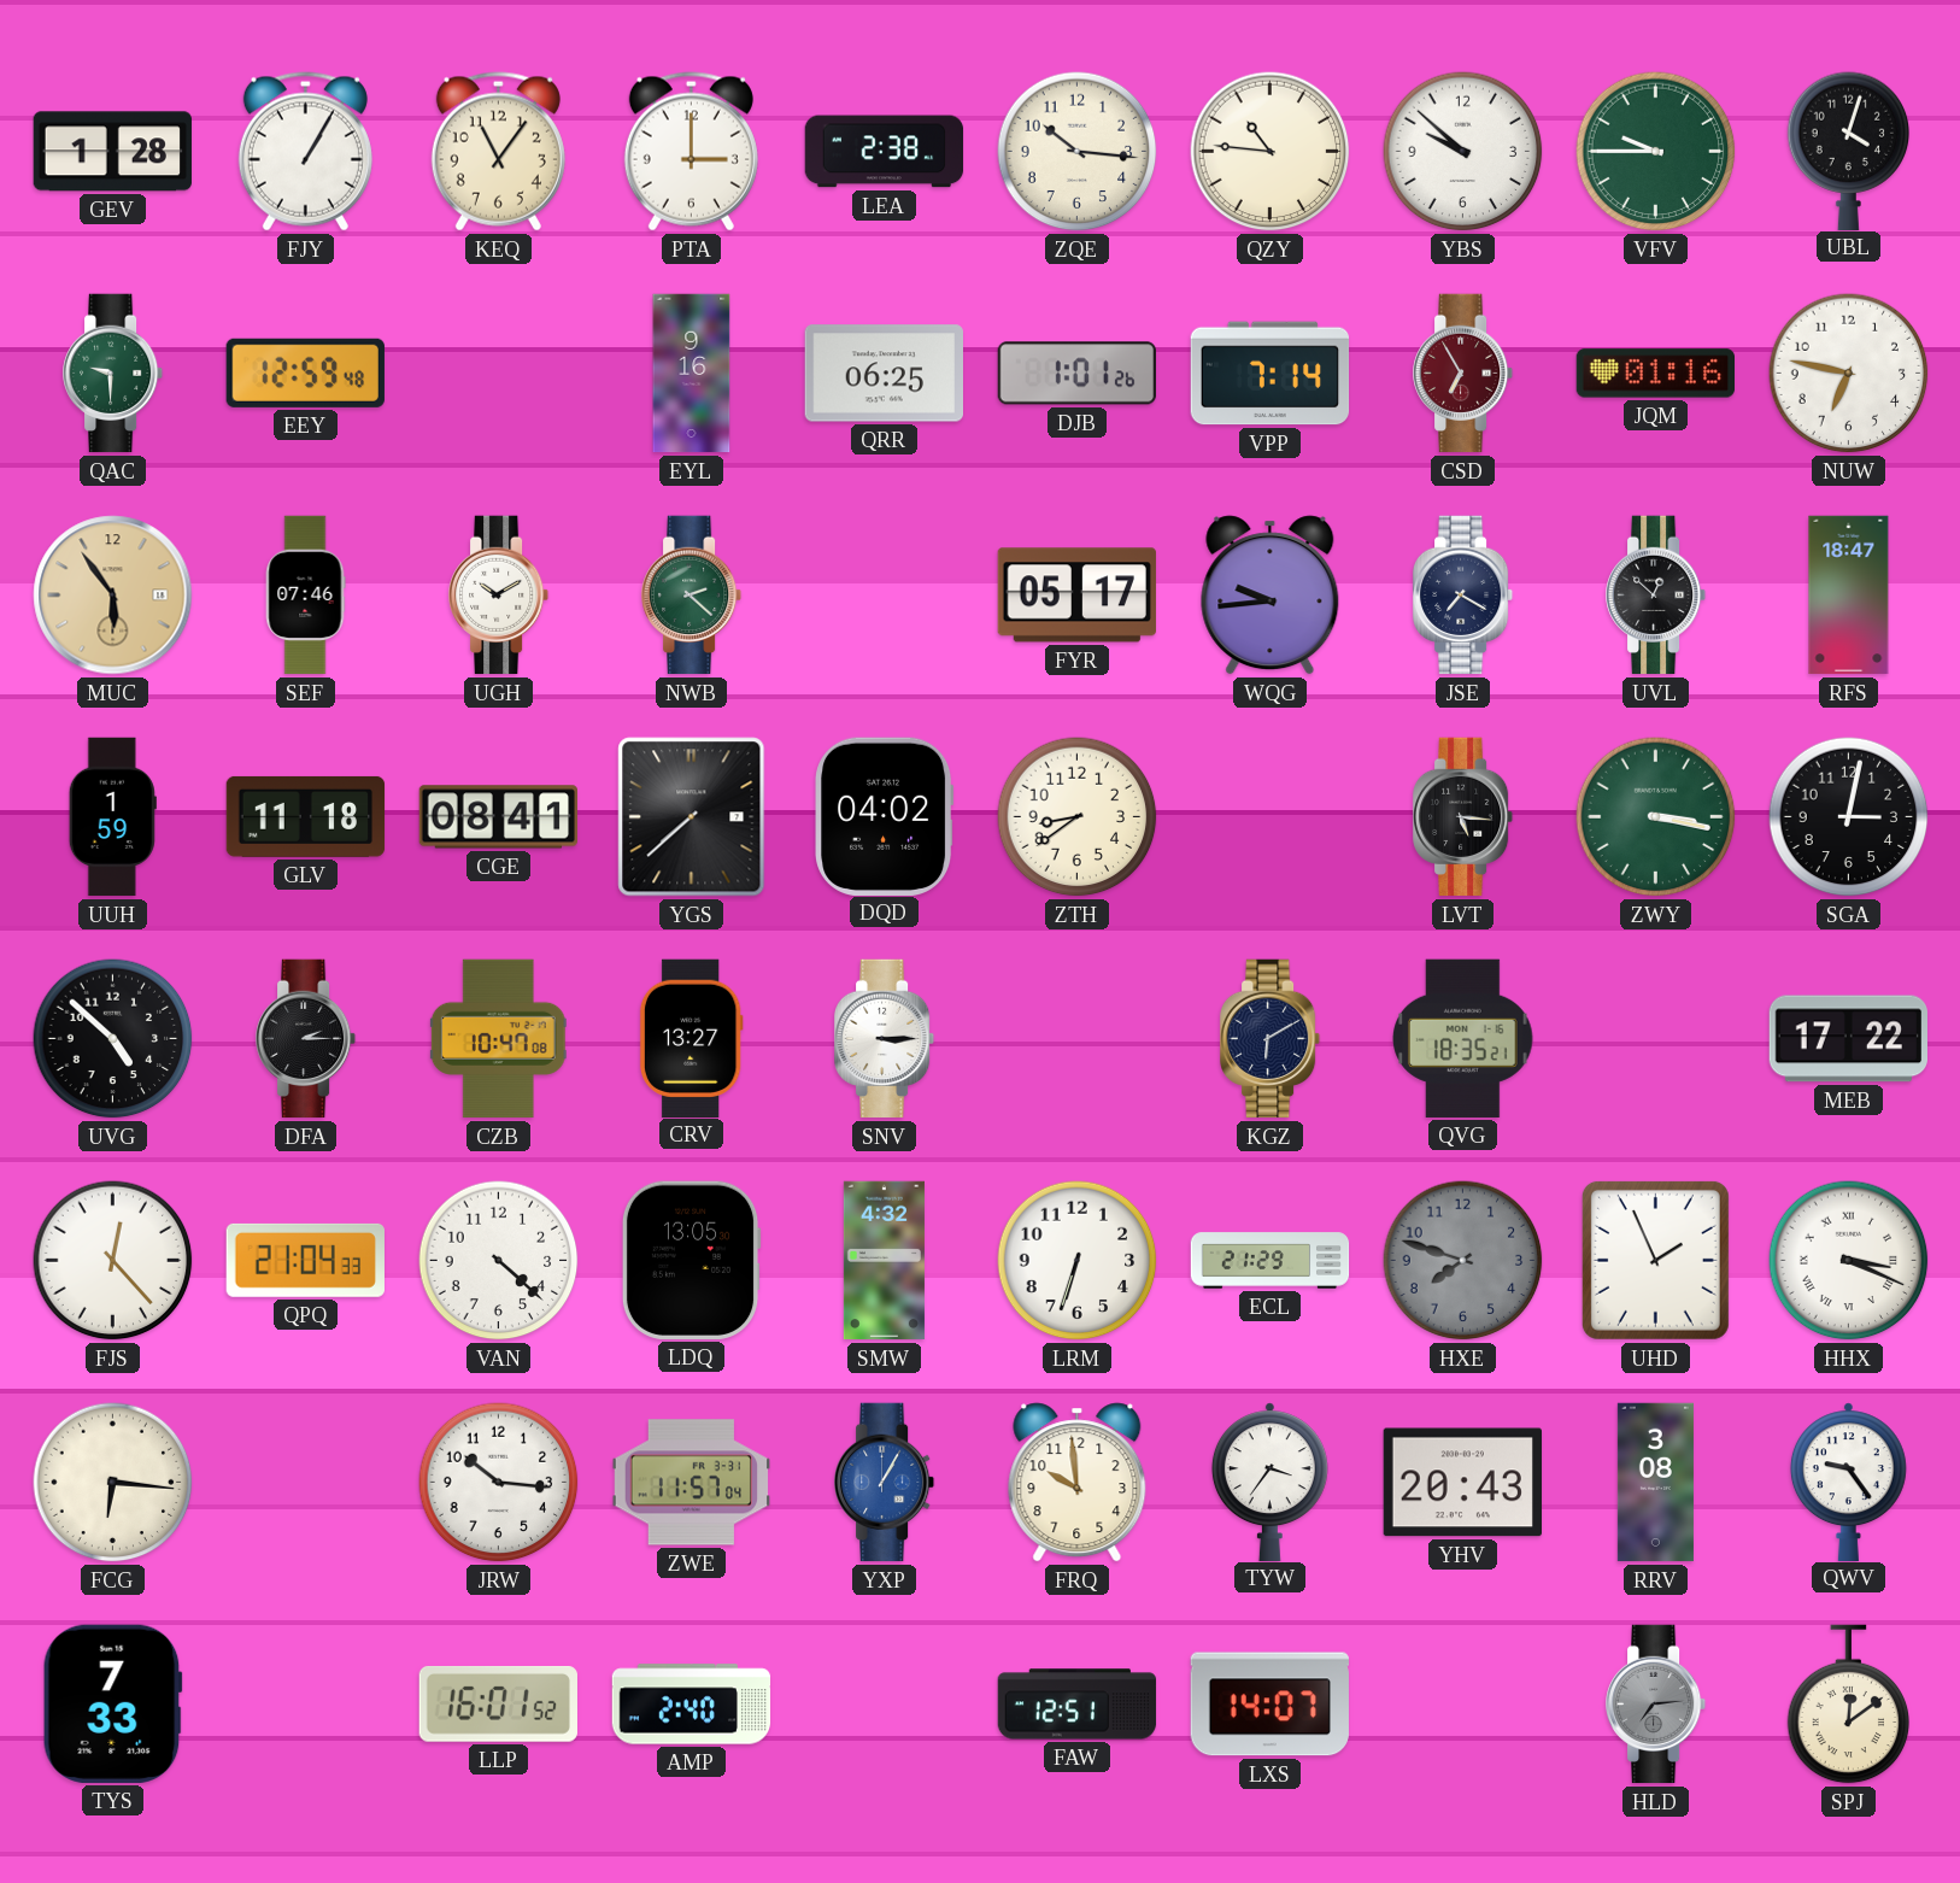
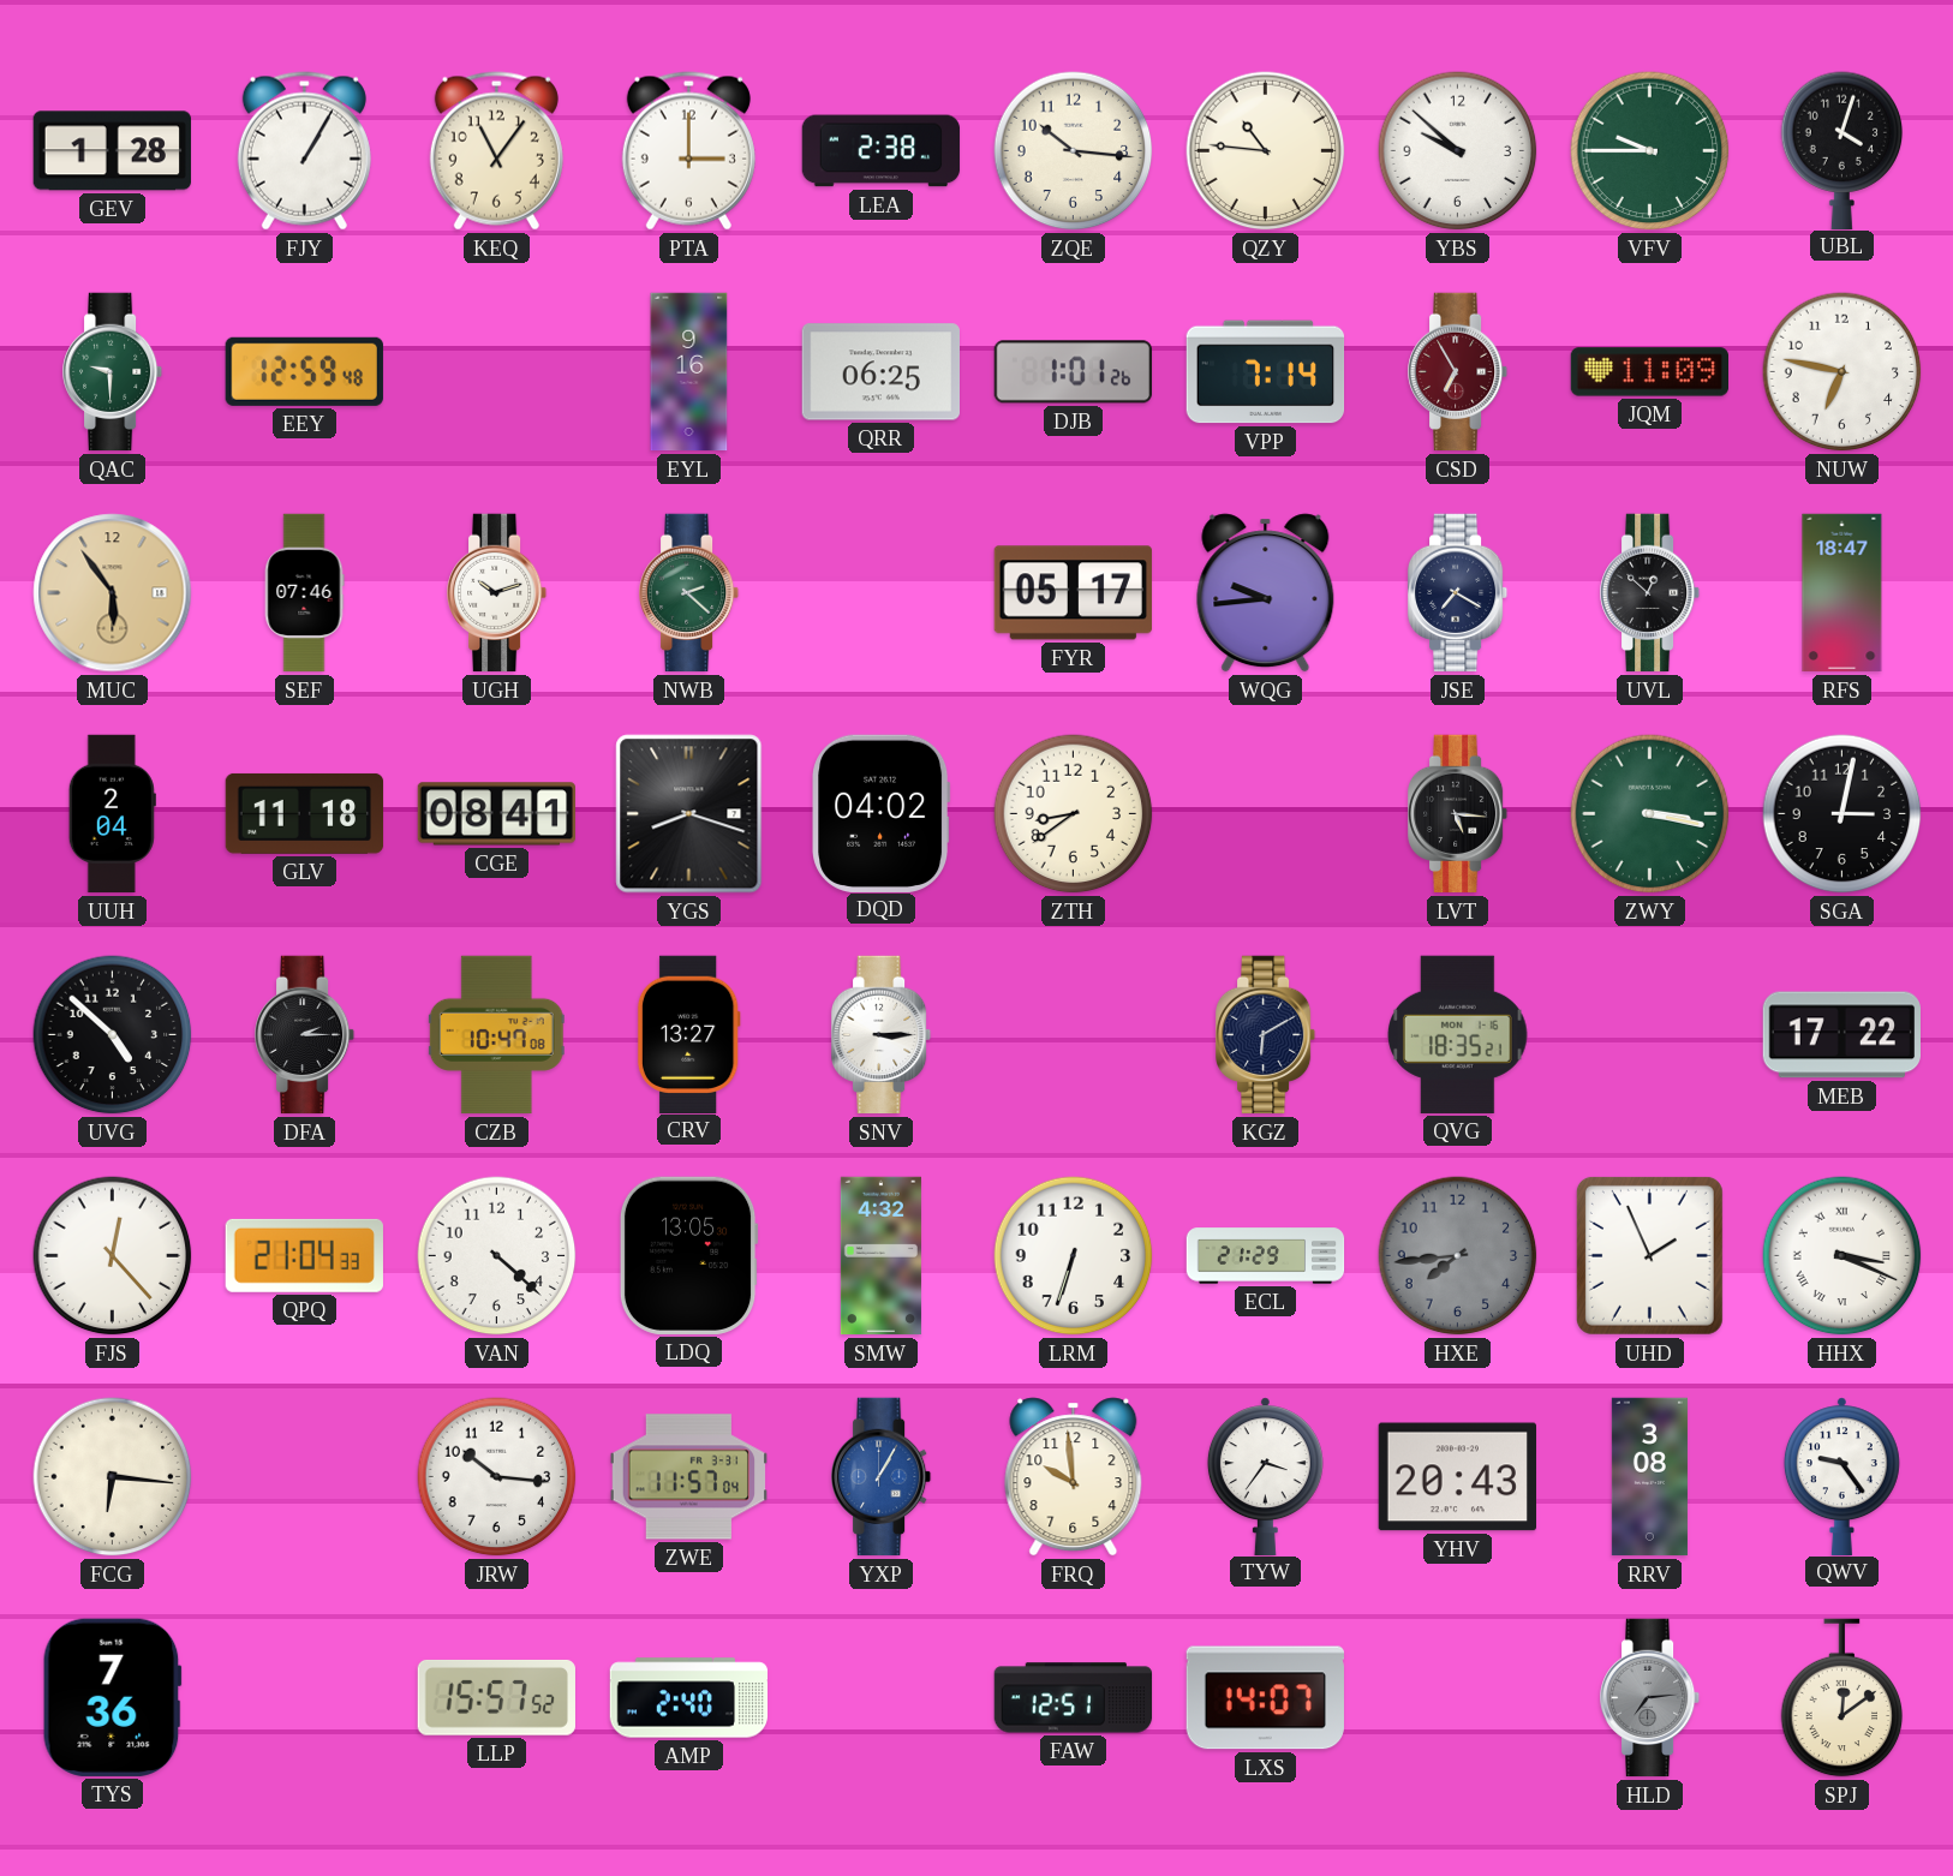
JQM: 01:16 -> 11:09 (1650, 372)
UGH: 10:10 -> 10:12 (498, 593)
UUH: 1:59 -> 2:04 (112, 814)
YGS: 7:38 -> 8:18 (689, 814)
HXE: 7:48 -> 7:44 (1458, 1256)
TYS: 7:33 -> 7:36 (112, 1697)
LLP: 16:01 -> 15:57 (496, 1697)
